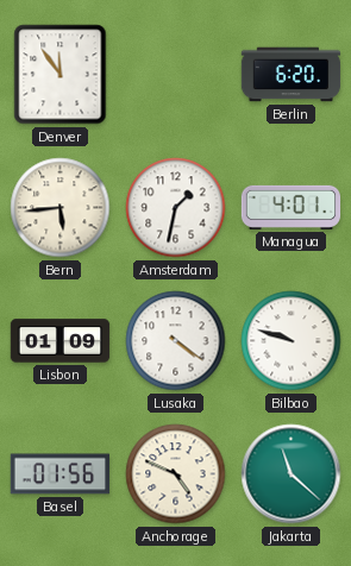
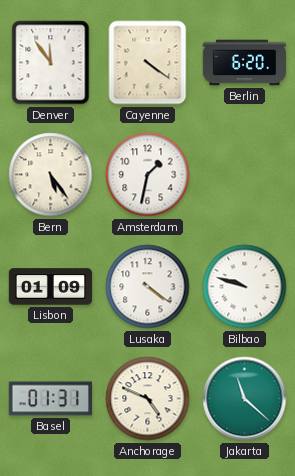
Cayenne: none -> 4:21 (148, 63)
Bern: 5:44 -> 5:24 (51, 175)
Managua: 4:01 -> none (292, 207)
Basel: 01:56 -> 01:31 (51, 399)
